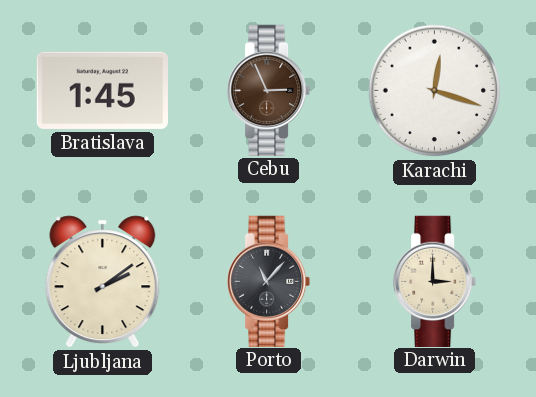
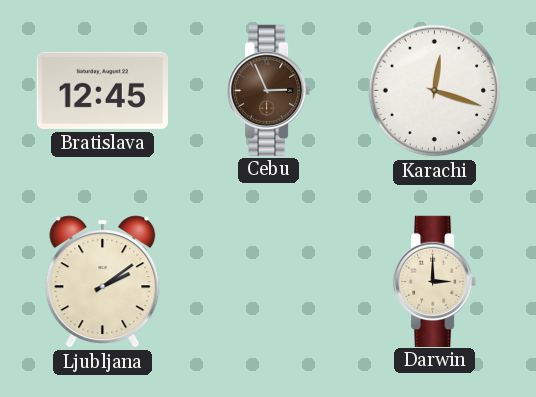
Bratislava: 1:45 -> 12:45 (102, 90)
Porto: 11:07 -> none (270, 281)
